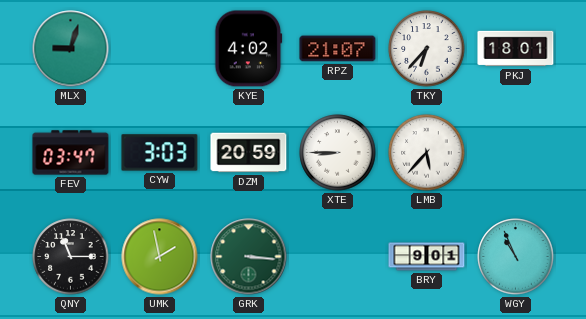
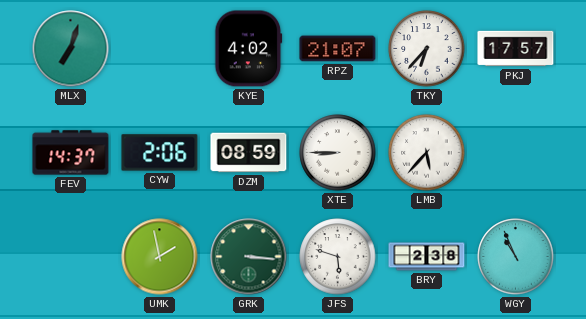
MLX: 9:03 -> 7:03 (71, 49)
PKJ: 18:01 -> 17:57 (516, 49)
FEV: 03:47 -> 14:37 (71, 153)
CYW: 3:03 -> 2:06 (160, 153)
DZM: 20:59 -> 08:59 (249, 153)
QNY: 11:15 -> none (71, 257)
JFS: none -> 5:48 (338, 257)
BRY: 9:01 -> 2:38 (427, 257)
